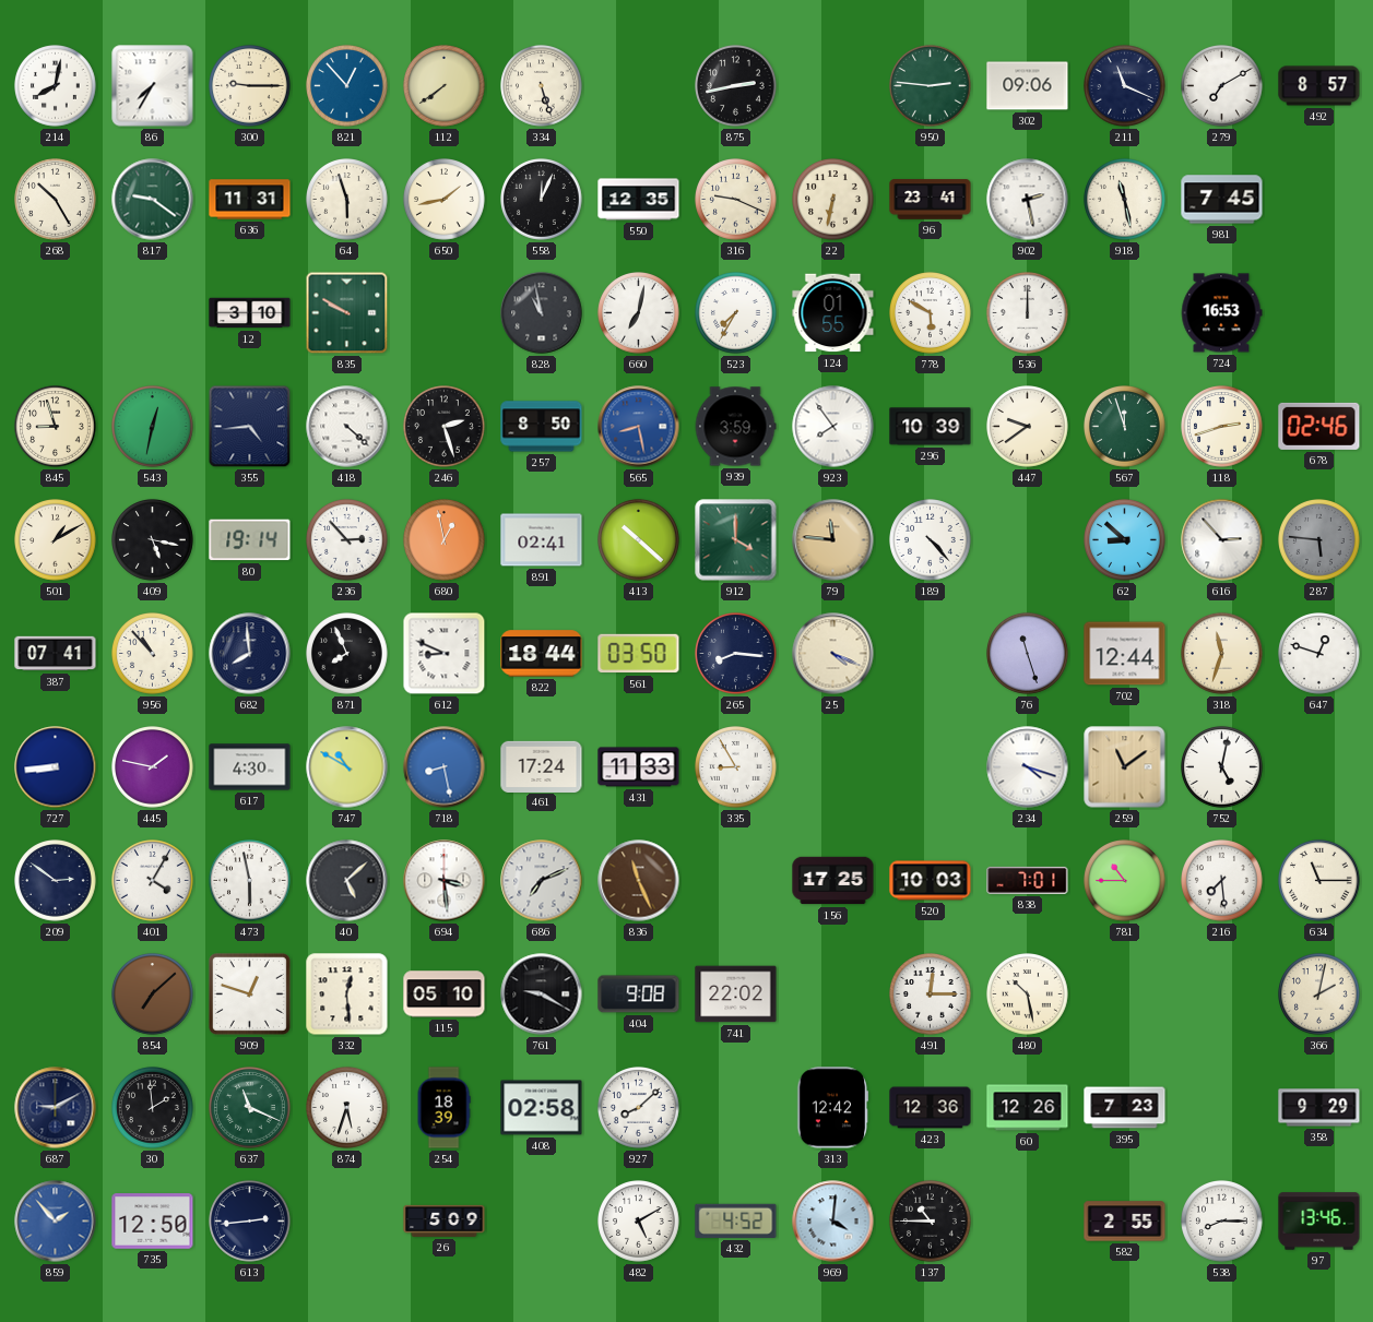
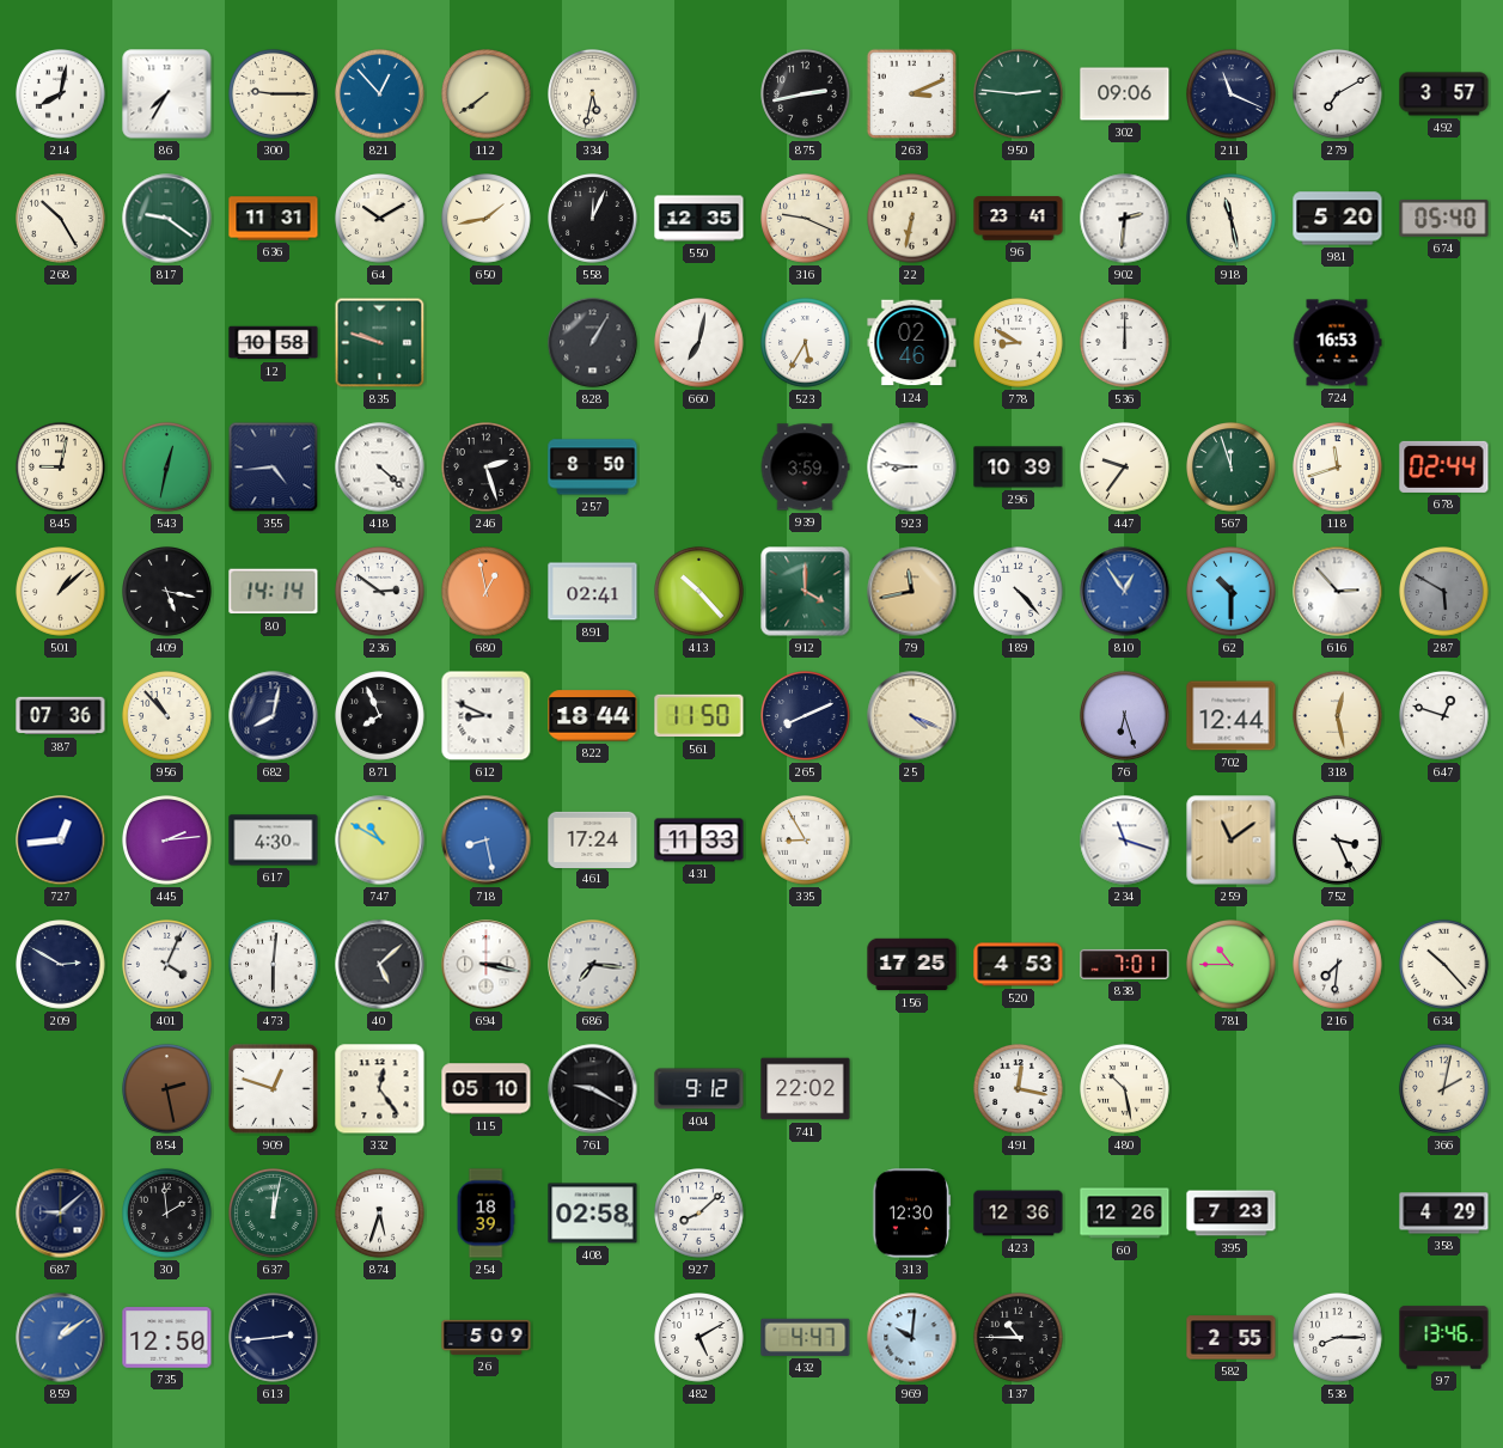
334: 5:27 -> 5:32 (593, 94)
263: none -> 3:11 (912, 94)
492: 8:57 -> 3:57 (1444, 94)
64: 5:57 -> 10:10 (380, 219)
902: 2:28 -> 2:31 (1125, 219)
981: 7:45 -> 5:20 (1338, 219)
674: none -> 05:40 (1444, 218)
12: 3:10 -> 10:58 (274, 343)
835: 9:50 -> 9:48 (380, 343)
828: 10:58 -> 1:05 (593, 343)
523: 7:35 -> 5:35 (806, 343)
124: 01:55 -> 02:46 (912, 343)
778: 5:50 -> 8:50 (1019, 343)
845: 8:57 -> 9:02 (61, 468)
565: 8:28 -> none (639, 427)
923: 7:54 -> 8:46 (912, 468)
447: 9:39 -> 9:36 (1125, 468)
118: 2:42 -> 11:42 (1338, 468)
678: 02:46 -> 02:44 (1444, 466)
501: 1:10 -> 1:08 (61, 592)
80: 19:14 -> 14:14 (274, 592)
236: 2:53 -> 2:51 (380, 592)
413: 10:22 -> 10:23 (699, 592)
79: 11:46 -> 11:43 (912, 592)
810: none -> 12:54 (1125, 592)
62: 8:52 -> 10:30 (1232, 592)
287: 5:46 -> 5:50 (1444, 592)
387: 07:41 -> 07:36 (61, 716)
682: 7:59 -> 8:02 (274, 716)
561: 03:50 -> 11:50 (699, 716)
265: 8:16 -> 8:11 (806, 716)
76: 11:27 -> 6:27 (1125, 716)
318: 11:33 -> 12:28 (1338, 716)
727: 8:44 -> 12:44 (61, 841)
445: 1:47 -> 2:14 (167, 841)
234: 4:18 -> 11:18 (1125, 841)
752: 5:02 -> 3:26 (1338, 841)
209: 2:51 -> 2:50 (61, 965)
401: 4:05 -> 4:04 (167, 965)
473: 5:58 -> 6:01 (274, 965)
694: 3:29 -> 3:17 (487, 965)
686: 7:11 -> 7:16 (593, 965)
836: 11:26 -> none (639, 881)
520: 10:03 -> 4:53 (1019, 965)
216: 7:29 -> 7:31 (1338, 965)
634: 11:15 -> 10:23 (1444, 965)
854: 7:08 -> 2:28 (167, 1089)
332: 12:29 -> 12:24 (380, 1089)
404: 9:08 -> 9:12 (699, 1089)
491: 12:15 -> 12:17 (1019, 1089)
687: 9:10 -> 9:08 (61, 1214)
637: 11:19 -> 12:02 (274, 1214)
313: 12:42 -> 12:30 (912, 1214)
358: 9:29 -> 4:29 (1444, 1214)
859: 1:53 -> 1:09 (61, 1338)
432: 4:52 -> 4:47 (806, 1337)
969: 4:01 -> 10:01 (912, 1338)
